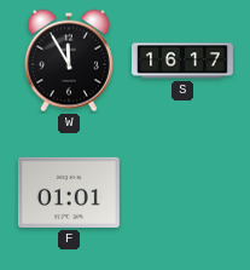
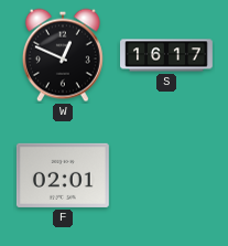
W: 11:55 -> 12:49 (63, 55)
F: 01:01 -> 02:01 (63, 175)
